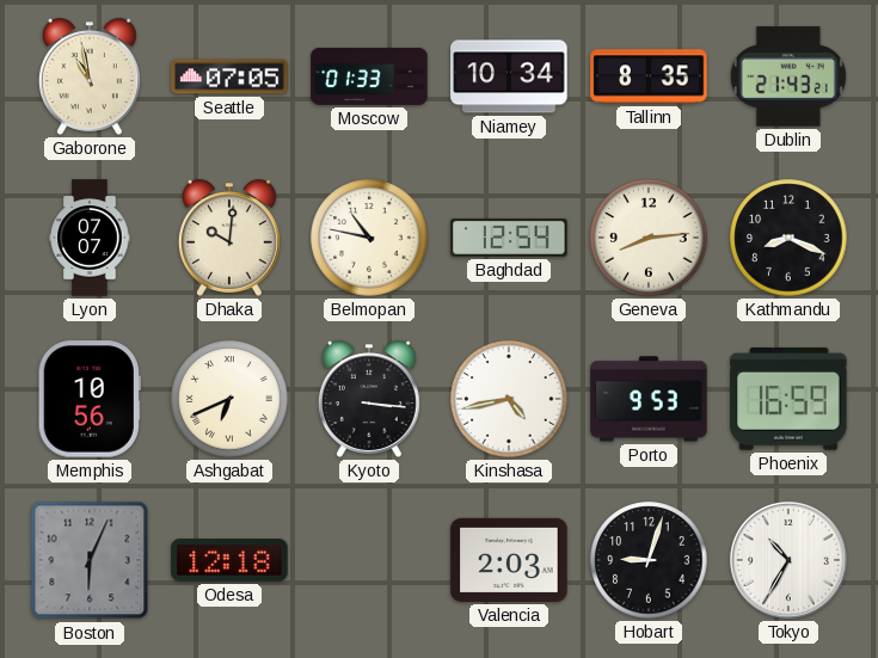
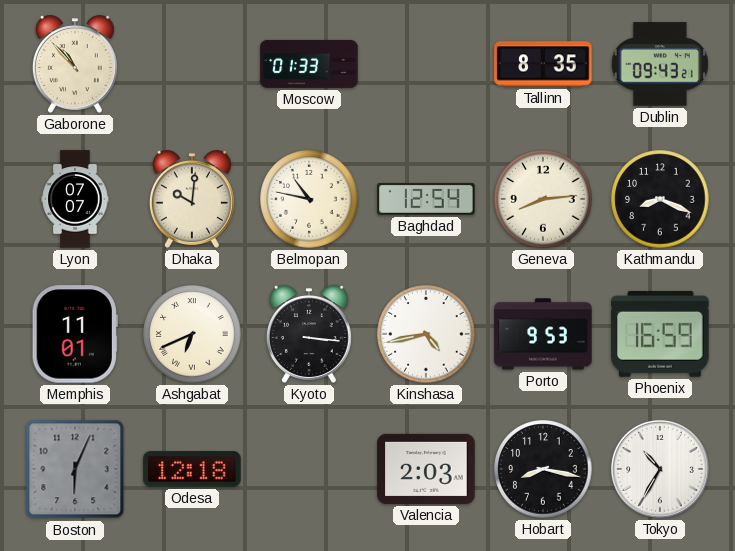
Gaborone: 10:58 -> 10:53 (75, 64)
Seattle: 07:05 -> none (229, 76)
Niamey: 10:34 -> none (509, 76)
Dublin: 21:43 -> 09:43 (660, 64)
Memphis: 10:56 -> 11:01 (75, 334)
Hobart: 9:03 -> 8:17 (543, 469)
